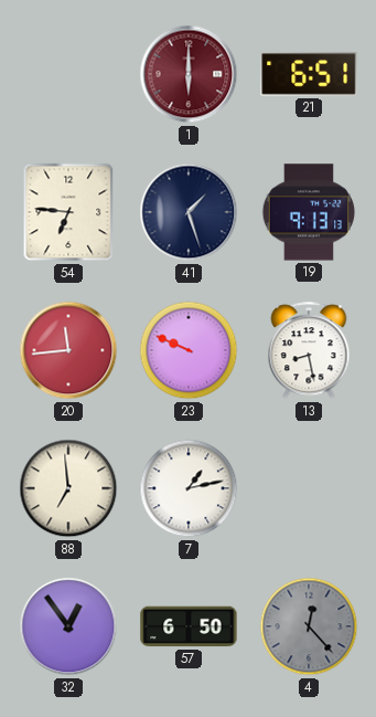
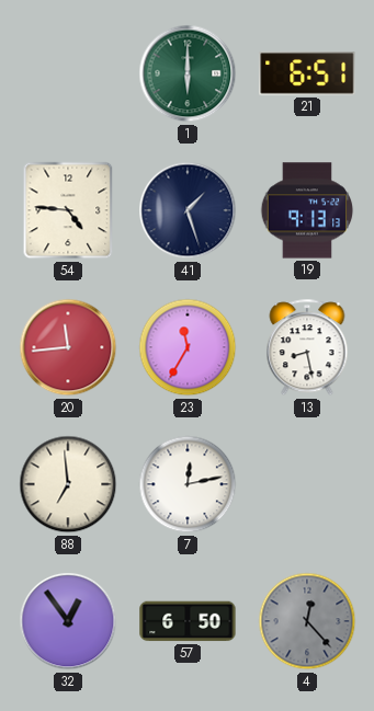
1 dial: burgundy -> green (188, 73)
54: 6:46 -> 4:46 (68, 210)
23: 9:49 -> 11:35 (188, 347)
7: 1:13 -> 12:13 (188, 484)
